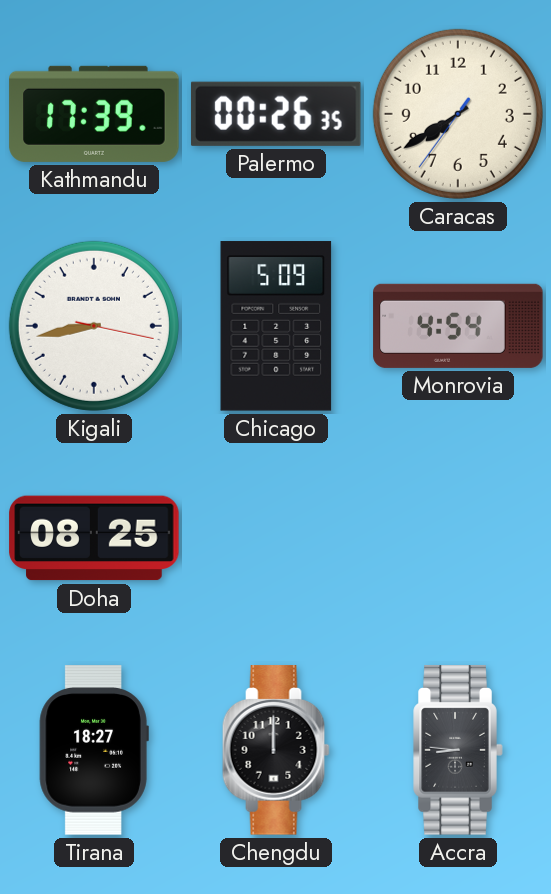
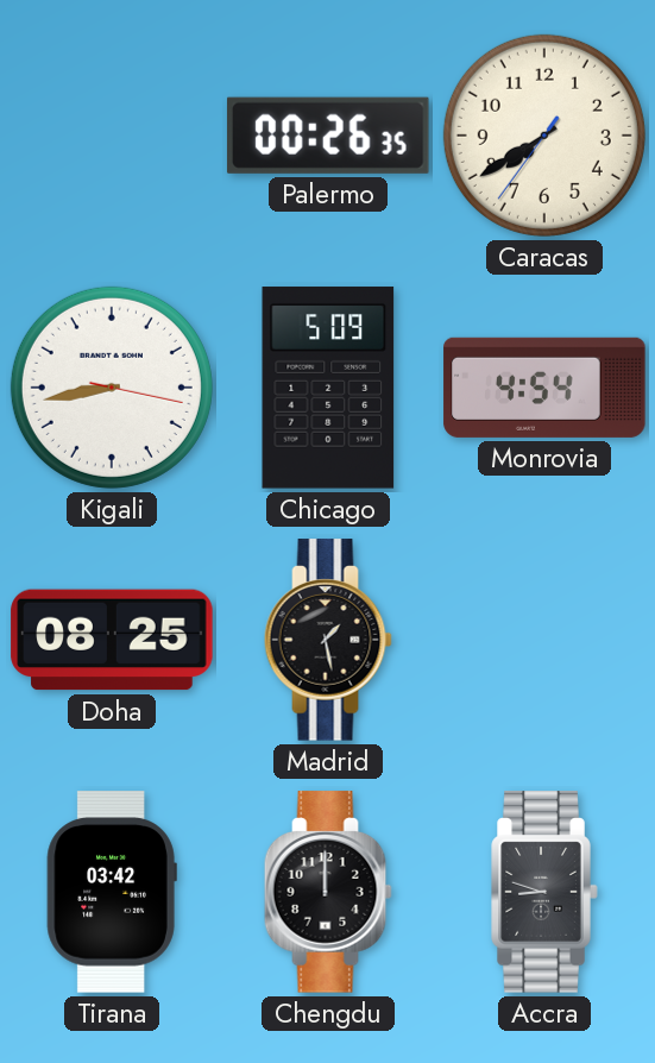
Kathmandu: 17:39 -> none (94, 114)
Madrid: none -> 1:28 (328, 640)
Tirana: 18:27 -> 03:42 (112, 892)
Accra: 8:46 -> 8:48 (544, 892)
